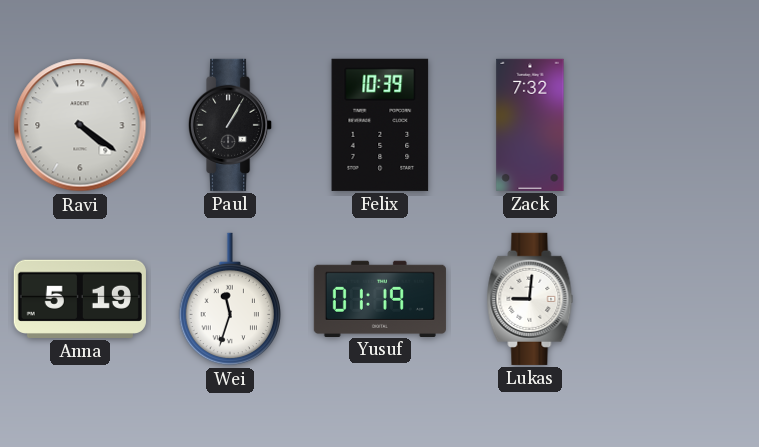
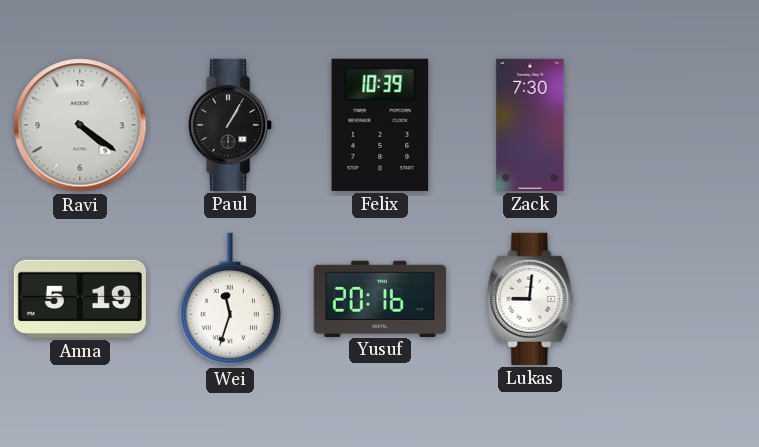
Zack: 7:32 -> 7:30 (530, 125)
Yusuf: 01:19 -> 20:16 (380, 298)
